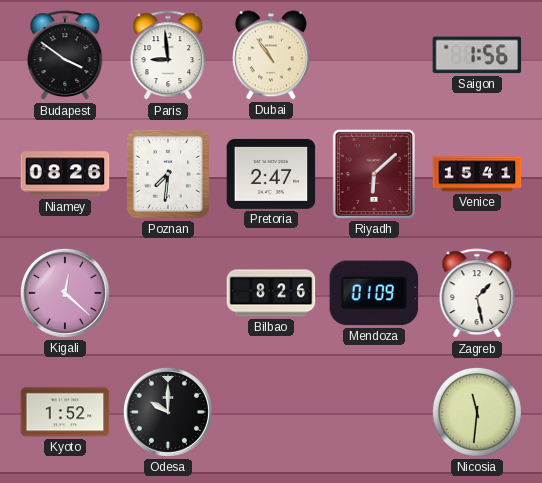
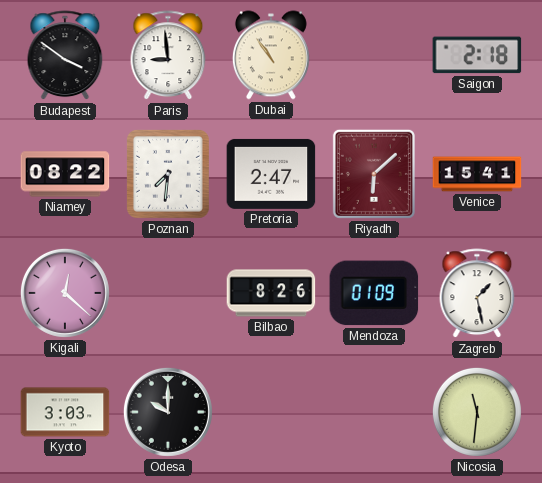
Saigon: 1:56 -> 2:18 (477, 55)
Niamey: 08:26 -> 08:22 (65, 174)
Kyoto: 1:52 -> 3:03 (65, 412)
